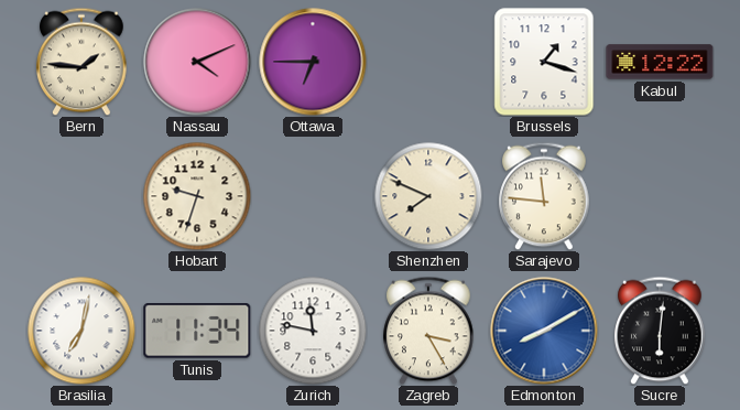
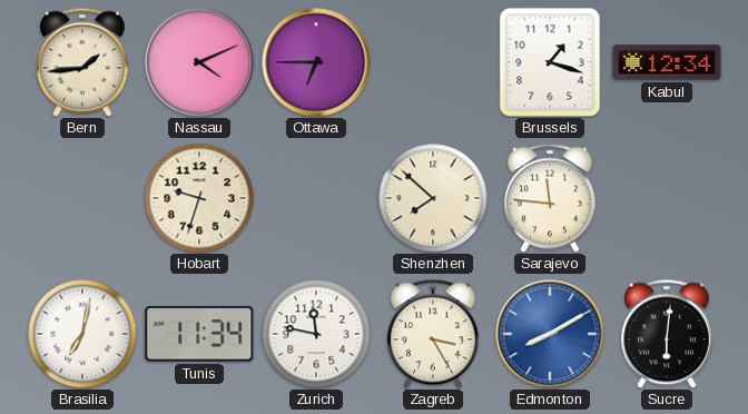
Bern: 1:46 -> 1:44 (82, 62)
Kabul: 12:22 -> 12:34 (667, 62)
Shenzhen: 7:49 -> 7:52 (433, 198)
